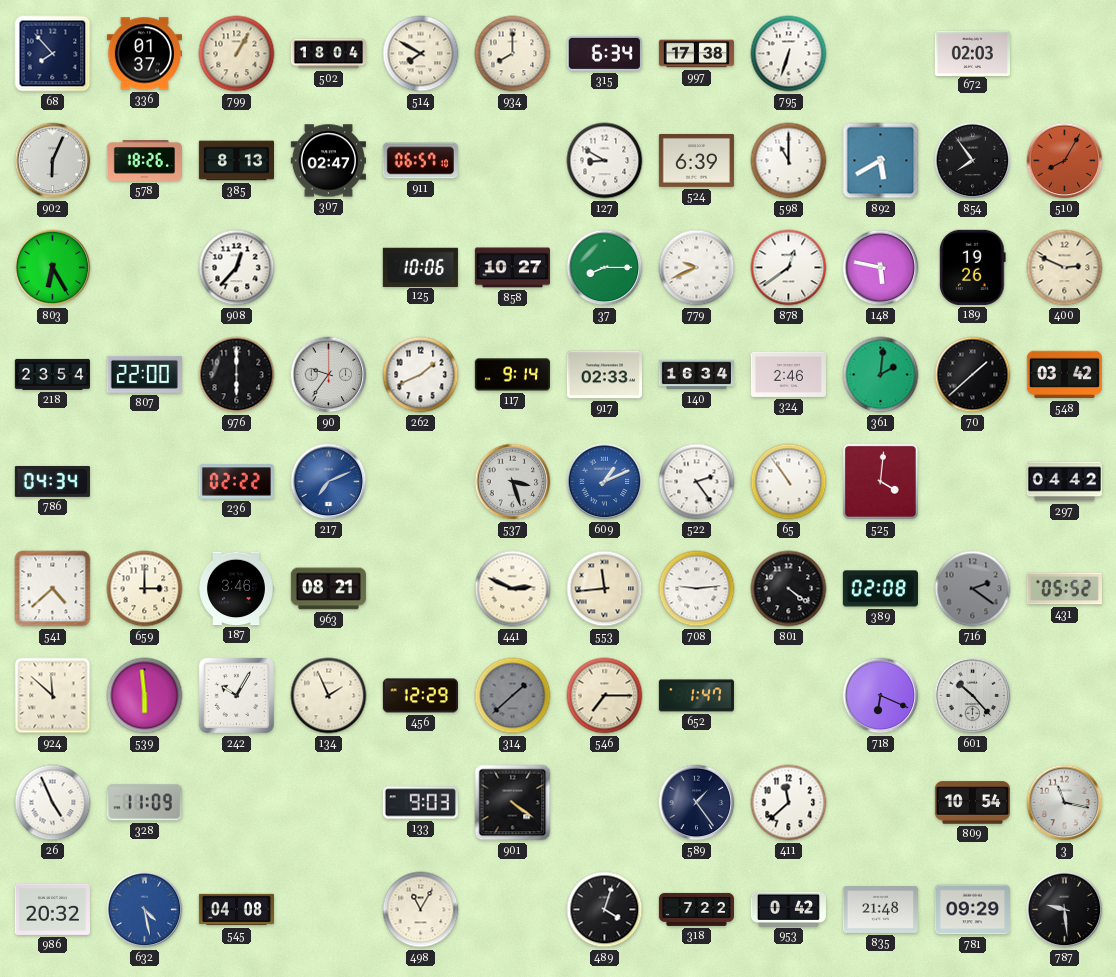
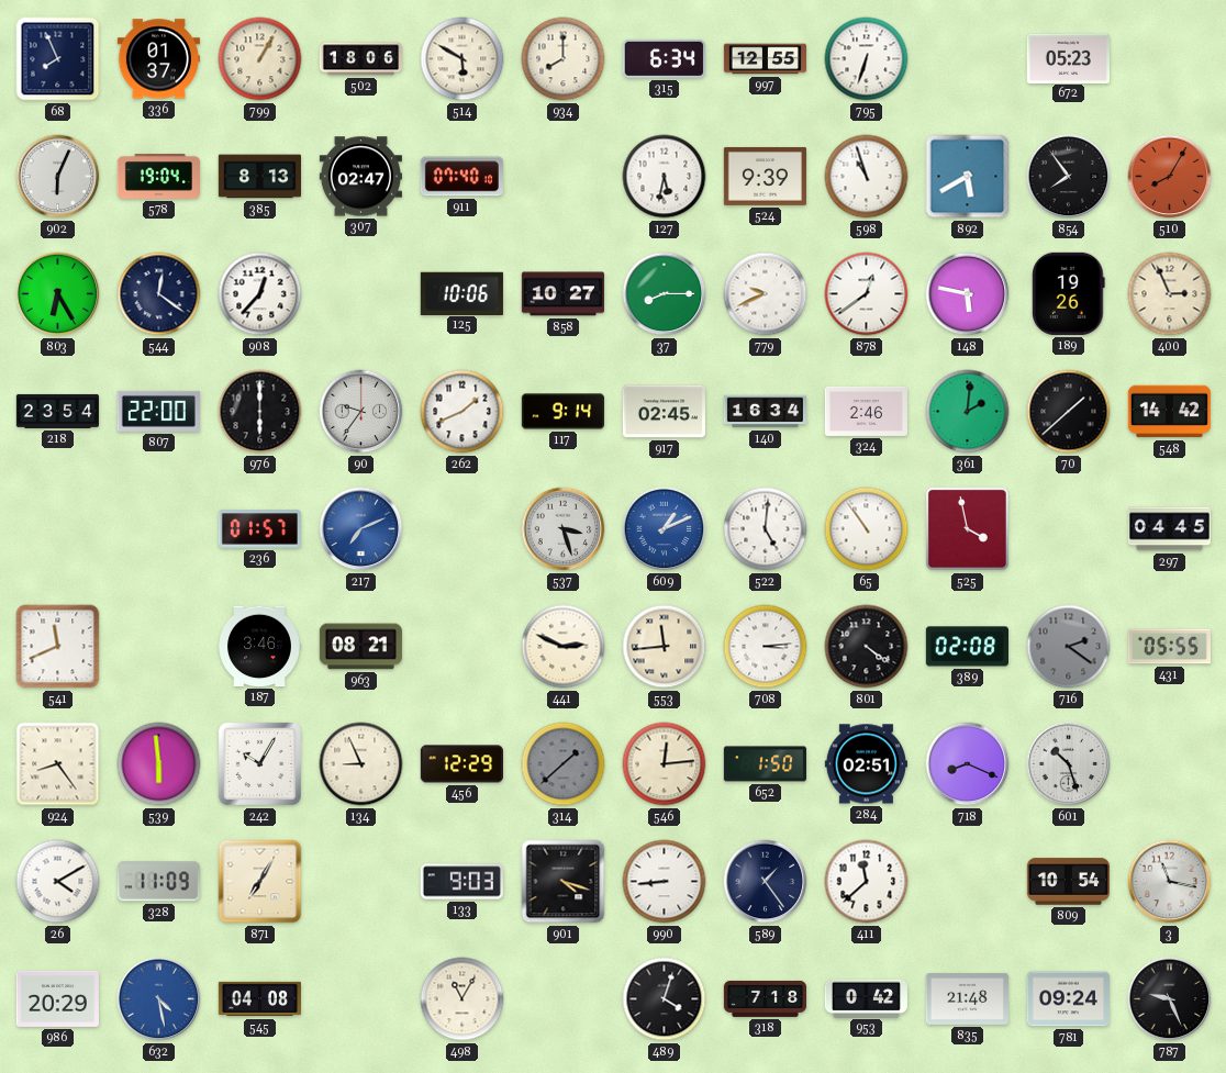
68: 7:53 -> 7:56 (58, 59)
502: 18:04 -> 18:06 (360, 59)
514: 7:50 -> 5:50 (462, 59)
997: 17:38 -> 12:55 (765, 59)
672: 02:03 -> 05:23 (1068, 58)
578: 18:26 -> 19:04 (158, 177)
911: 06:57 -> 07:40 (461, 177)
127: 8:50 -> 5:32 (665, 177)
524: 6:39 -> 9:39 (765, 176)
598: 11:00 -> 10:57 (867, 177)
544: none -> 12:21 (159, 294)
400: 2:49 -> 2:56 (1170, 294)
917: 02:33 -> 02:45 (664, 412)
548: 03:42 -> 14:42 (1169, 412)
786: 04:34 -> none (52, 481)
236: 02:22 -> 01:57 (259, 529)
522: 2:24 -> 5:01 (766, 529)
525: 4:01 -> 3:58 (967, 528)
297: 04:42 -> 04:45 (1169, 529)
541: 4:38 -> 11:41 (58, 647)
659: 3:00 -> none (145, 589)
708: 9:14 -> 3:14 (766, 647)
431: 05:52 -> 05:55 (1169, 647)
924: 11:52 -> 8:24 (58, 764)
134: 1:56 -> 8:56 (361, 764)
546: 7:15 -> 12:14 (665, 764)
652: 1:47 -> 1:50 (765, 764)
284: none -> 02:51 (866, 764)
718: 6:19 -> 8:19 (968, 764)
601: 10:23 -> 10:27 (1069, 764)
26: 4:56 -> 4:10 (58, 882)
871: none -> 7:05 (260, 882)
901: 4:21 -> 4:18 (564, 882)
990: none -> 8:44 (665, 882)
986: 20:32 -> 20:29 (57, 998)
318: 7:22 -> 7:18 (765, 998)
781: 09:29 -> 09:24 (1068, 999)
787: 9:29 -> 9:26 (1170, 999)
